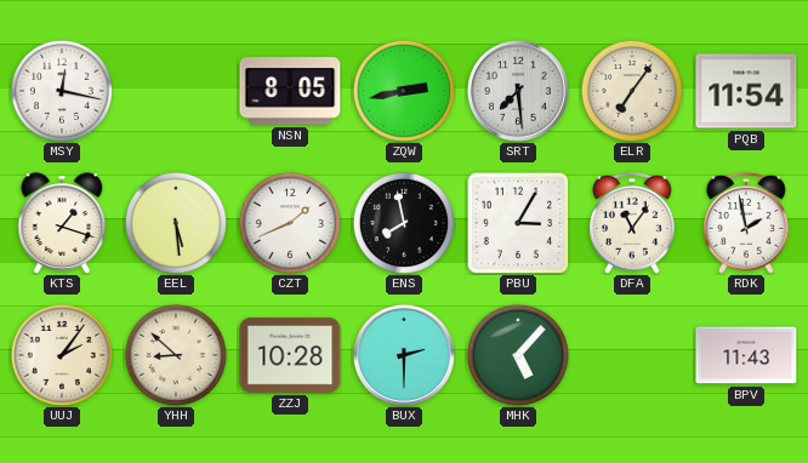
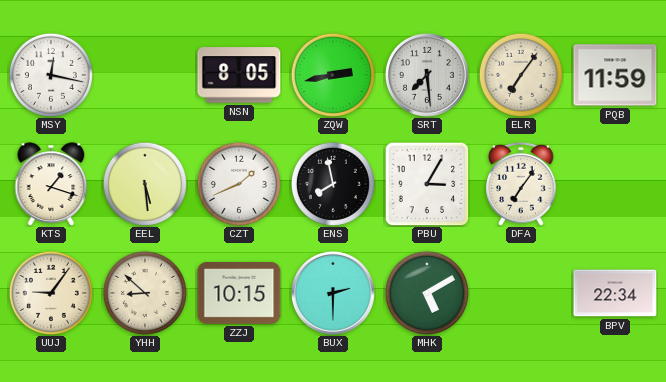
PQB: 11:54 -> 11:59 (615, 75)
DFA: 11:06 -> 7:06 (521, 185)
RDK: 1:58 -> none (746, 224)
UUJ: 2:06 -> 9:06 (51, 293)
ZZJ: 10:28 -> 10:15 (239, 293)
MHK: 5:07 -> 5:10 (427, 293)
BPV: 11:43 -> 22:34 (615, 293)
